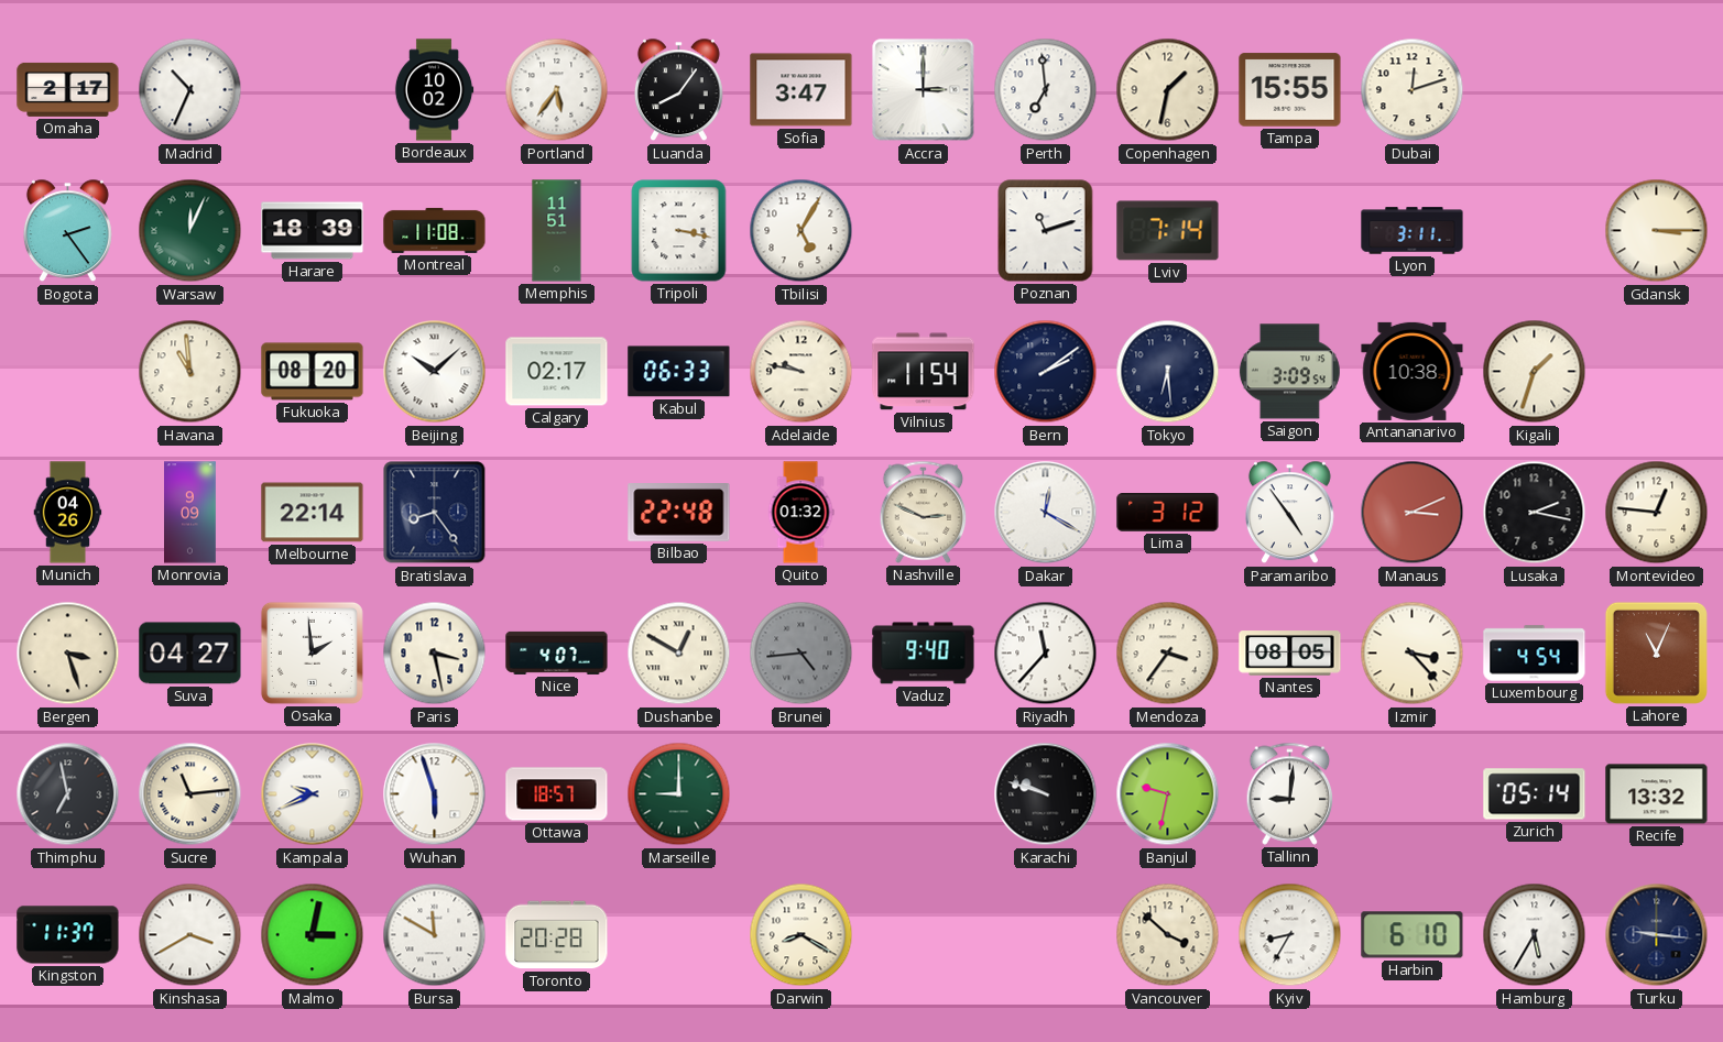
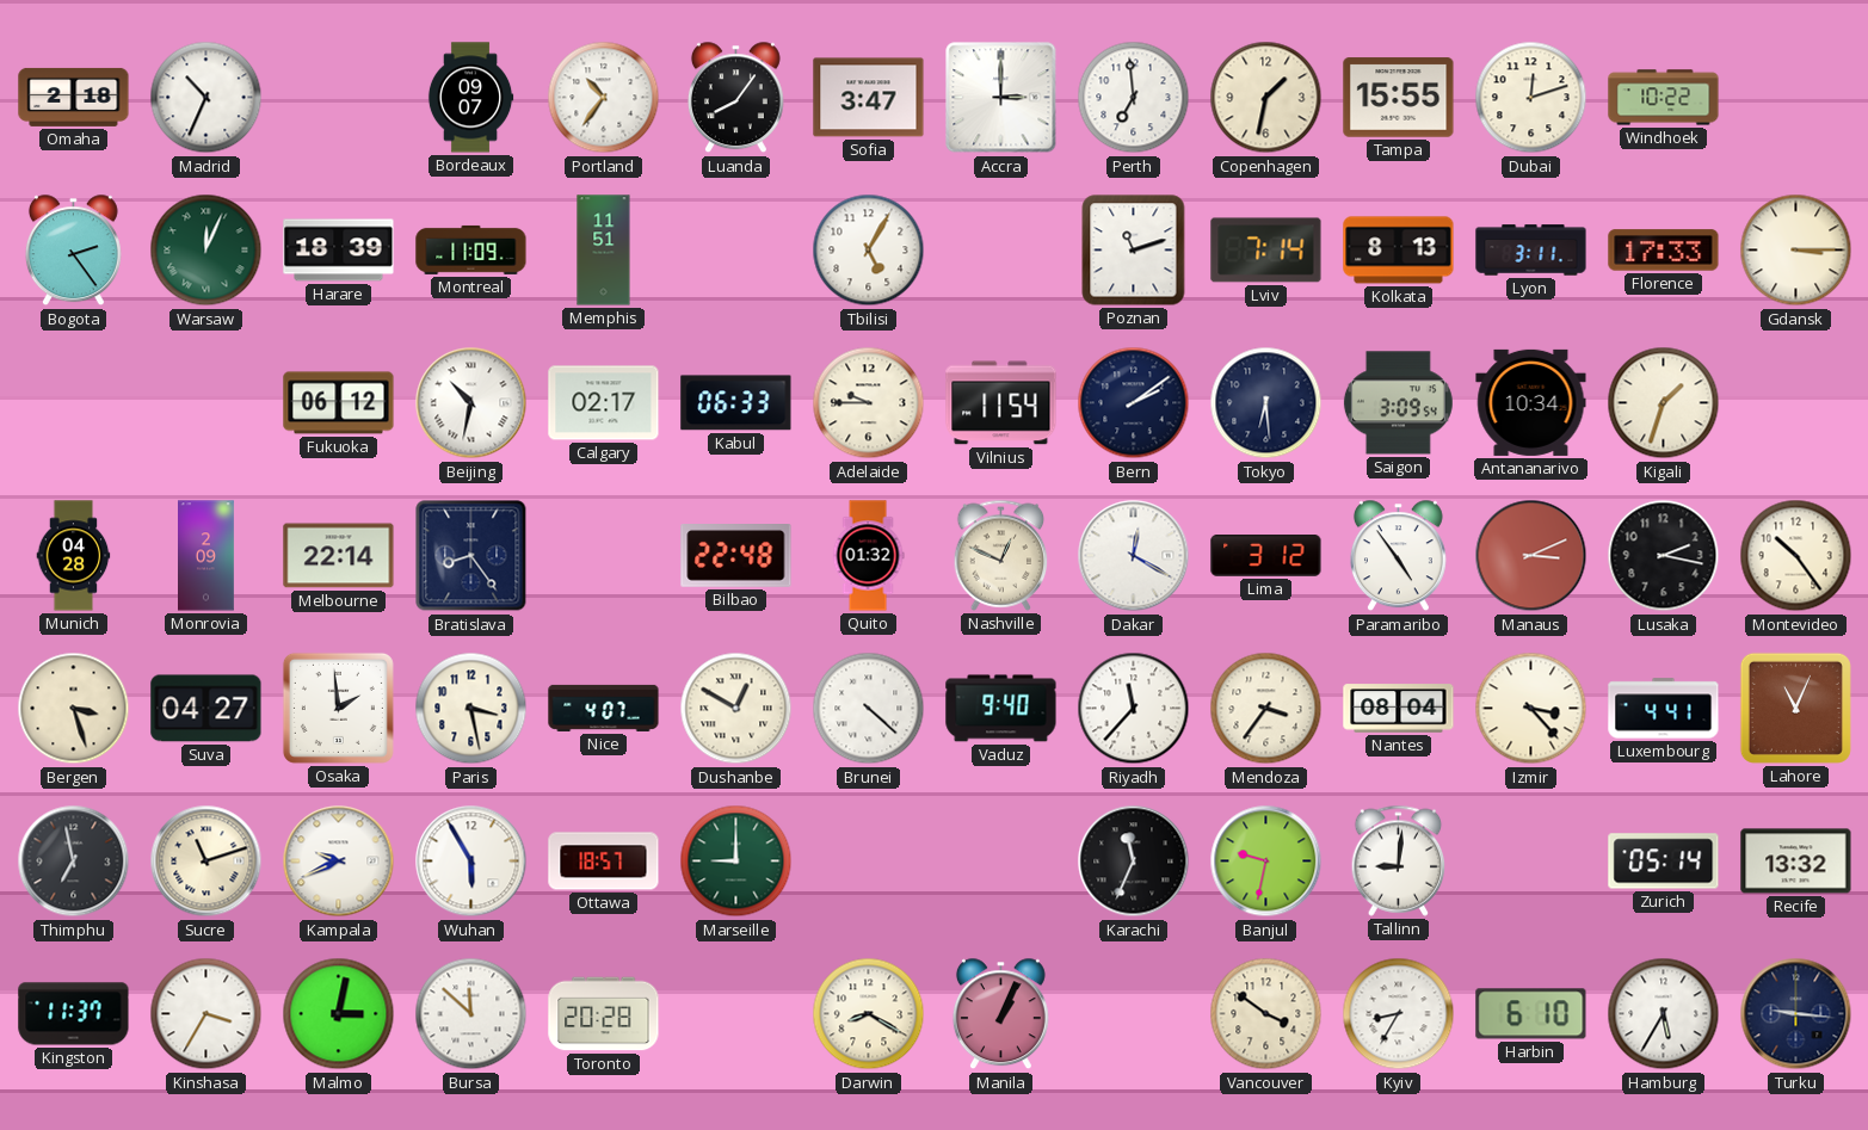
Omaha: 2:17 -> 2:18 (74, 97)
Bordeaux: 10:02 -> 09:07 (470, 98)
Portland: 5:36 -> 10:36 (604, 98)
Windhoek: none -> 10:22 (1664, 98)
Montreal: 11:08 -> 11:09 (471, 249)
Tripoli: 3:17 -> none (679, 231)
Kolkata: none -> 8:13 (1399, 251)
Florence: none -> 17:33 (1664, 251)
Havana: 10:59 -> none (190, 372)
Fukuoka: 08:20 -> 06:12 (339, 403)
Beijing: 10:08 -> 10:32 (471, 403)
Adelaide: 9:47 -> 9:45 (869, 403)
Antananarivo: 10:38 -> 10:34 (1531, 402)
Munich: 04:26 -> 04:28 (74, 556)
Monrovia: 9:09 -> 2:09 (206, 556)
Nashville: 2:49 -> 12:49 (1001, 555)
Montevideo: 12:46 -> 10:24 (1796, 556)
Brunei: 4:44 -> 4:22 (869, 709)
Brunei dial: grey -> white (869, 709)
Nantes: 08:05 -> 08:04 (1399, 709)
Luxembourg: 4:54 -> 4:41 (1664, 709)
Sucre: 11:14 -> 11:12 (206, 862)
Wuhan: 5:57 -> 5:55 (471, 862)
Karachi: 9:48 -> 11:34 (1134, 862)
Kinshasa: 3:40 -> 3:35 (206, 1014)
Bursa: 11:50 -> 11:52 (471, 1014)
Manila: none -> 1:04 (1000, 1014)
Vancouver: 3:52 -> 3:51 (1266, 1014)
